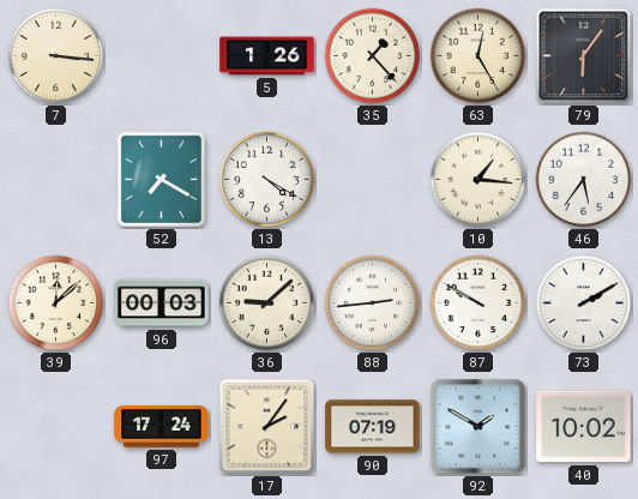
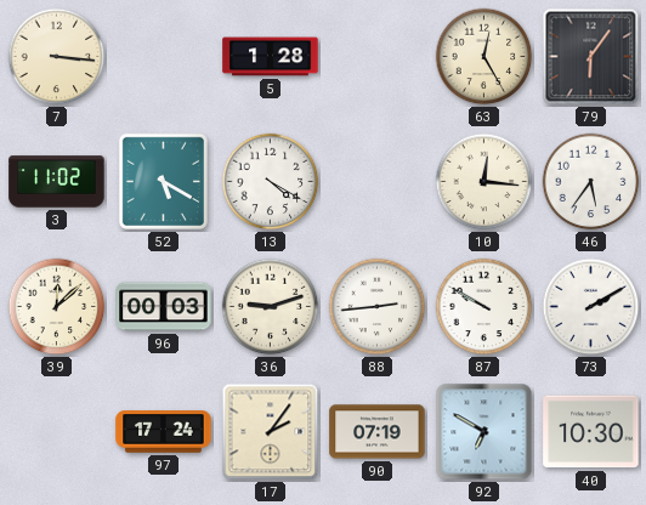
5: 1:26 -> 1:28 (271, 57)
35: 1:23 -> none (373, 56)
3: none -> 11:02 (57, 182)
52: 7:20 -> 5:20 (163, 181)
10: 1:16 -> 12:16 (484, 182)
36: 9:08 -> 9:12 (271, 307)
92: 1:50 -> 6:50 (484, 432)
40: 10:02 -> 10:30 (591, 432)
